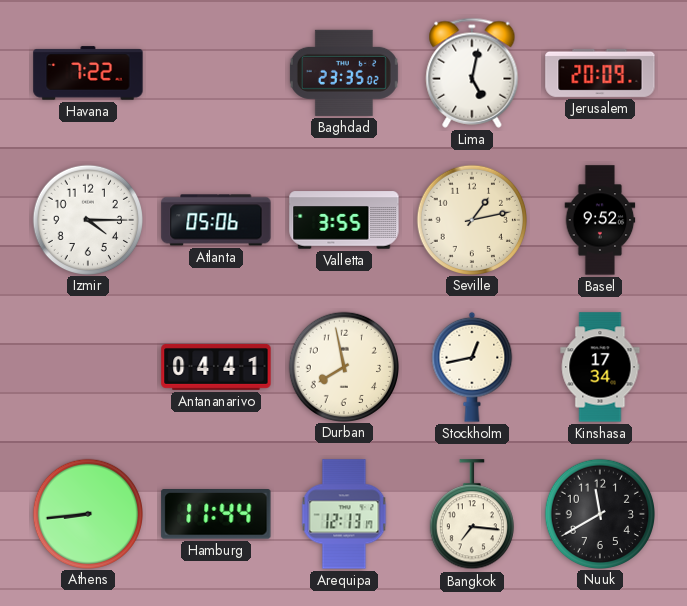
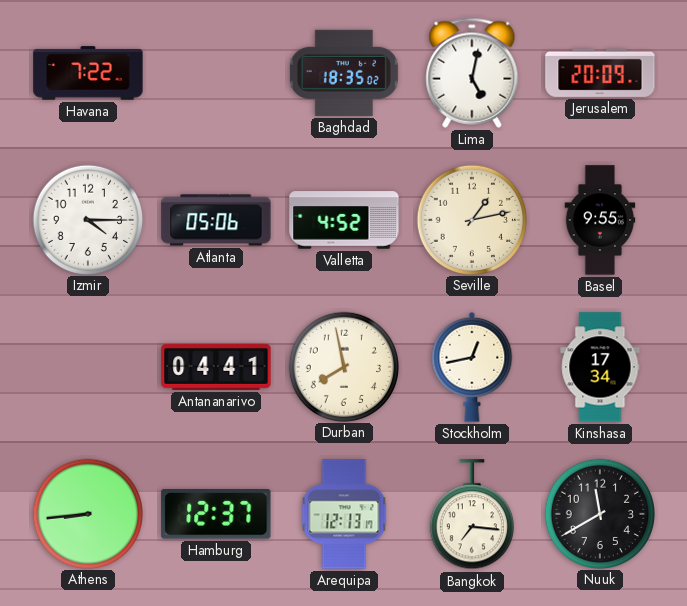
Baghdad: 23:35 -> 18:35 (344, 73)
Valletta: 3:55 -> 4:52 (344, 220)
Basel: 9:52 -> 9:55 (600, 220)
Hamburg: 11:44 -> 12:37 (216, 515)
